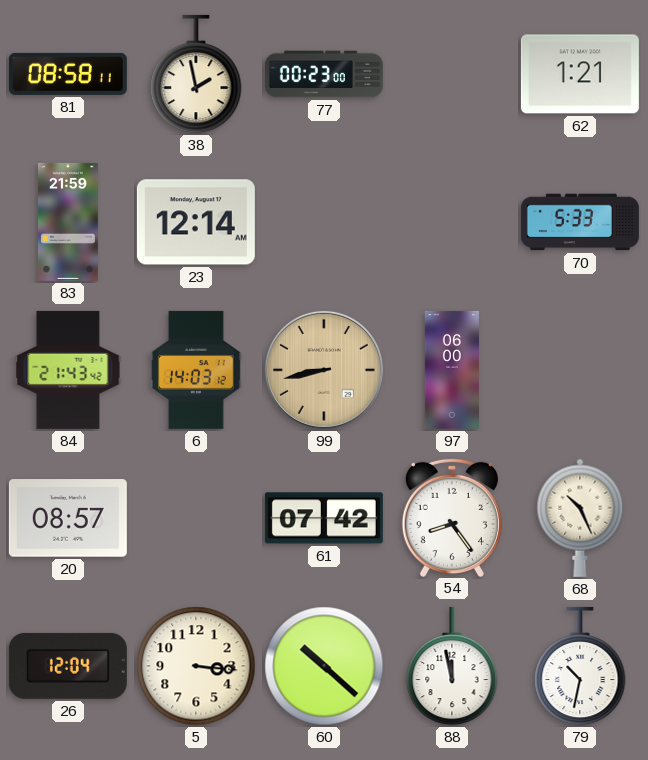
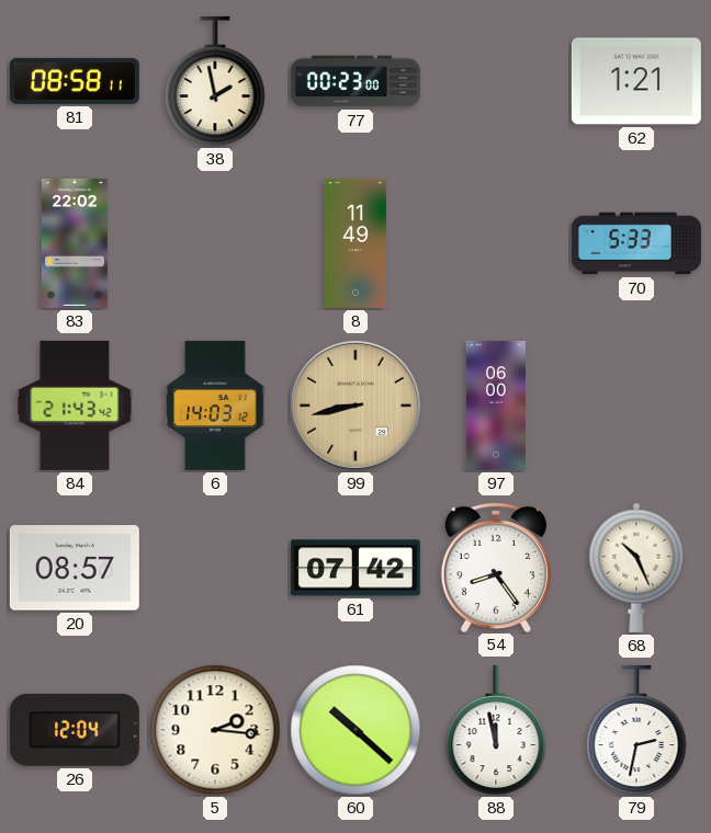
83: 21:59 -> 22:02 (75, 243)
23: 12:14 -> none (196, 222)
8: none -> 11:49 (356, 243)
5: 3:16 -> 2:16 (215, 730)
79: 10:32 -> 2:32 (636, 730)
